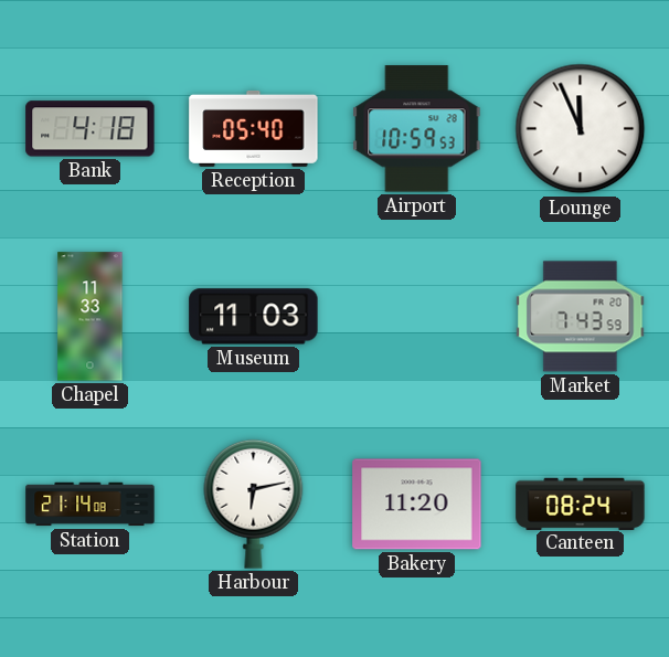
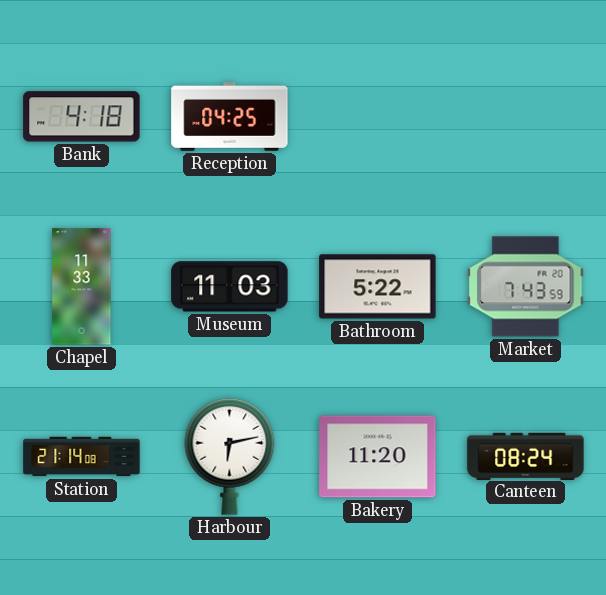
Reception: 05:40 -> 04:25 (230, 116)
Airport: 10:59 -> none (417, 129)
Lounge: 11:56 -> none (581, 129)
Bathroom: none -> 5:22 (378, 287)
